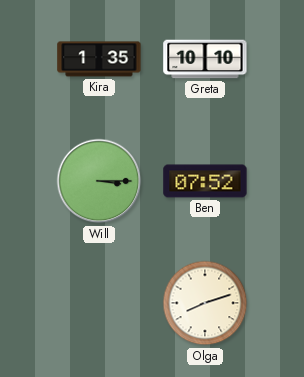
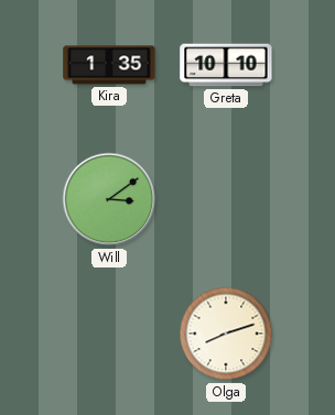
Will: 3:15 -> 3:09 (109, 199)
Ben: 07:52 -> none (205, 181)
